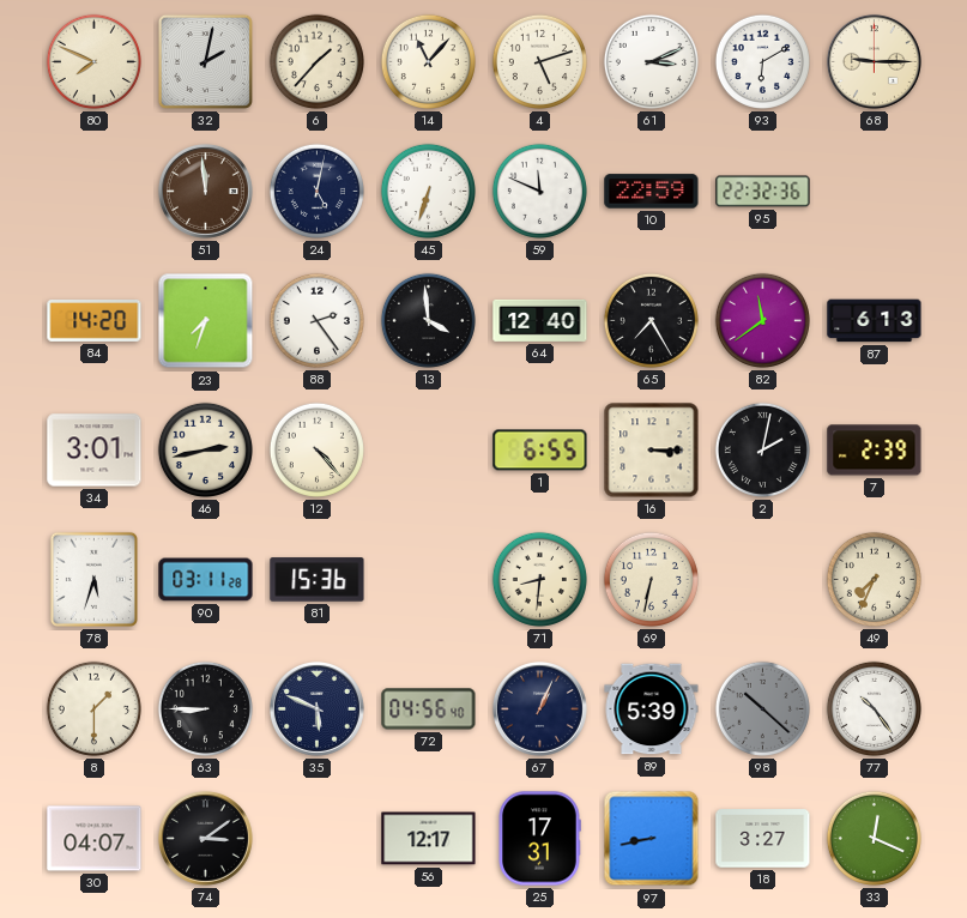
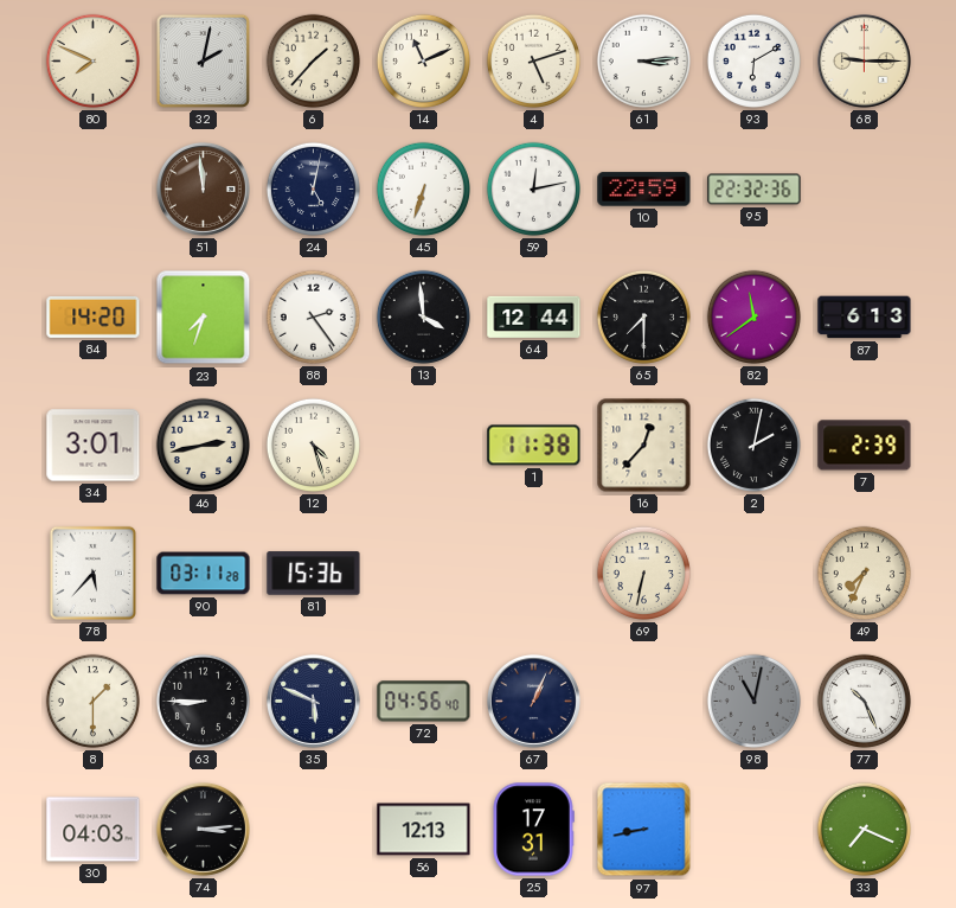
14: 11:07 -> 11:11 (423, 60)
61: 3:11 -> 3:14 (643, 60)
59: 11:49 -> 12:13 (533, 188)
64: 12:40 -> 12:44 (534, 316)
65: 7:25 -> 7:30 (643, 316)
12: 4:23 -> 4:27 (313, 445)
1: 6:55 -> 11:38 (534, 446)
16: 3:15 -> 12:37 (644, 446)
78: 5:33 -> 5:37 (92, 573)
71: 8:31 -> none (539, 579)
89: 5:39 -> none (652, 709)
98: 10:22 -> 11:02 (753, 701)
77: 10:24 -> 10:26 (864, 701)
30: 04:07 -> 04:03 (94, 830)
74: 3:09 -> 3:14 (203, 829)
56: 12:17 -> 12:13 (424, 830)
18: 3:27 -> none (763, 839)
33: 12:19 -> 7:19 (864, 829)
